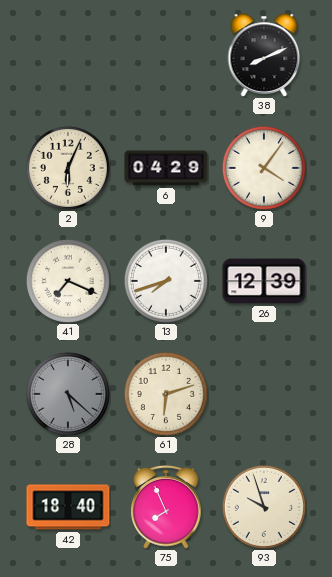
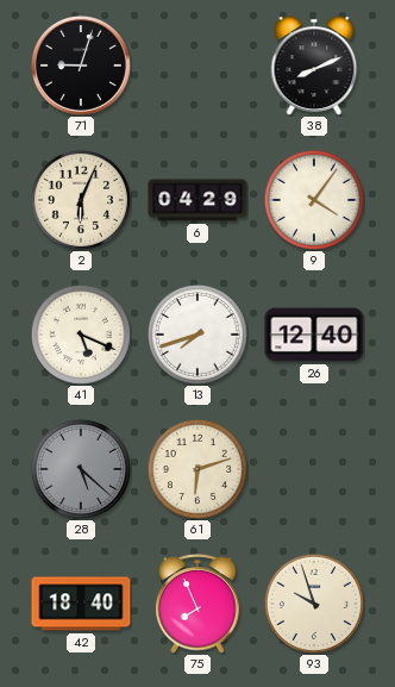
71: none -> 9:03 (81, 65)
41: 7:19 -> 5:19 (81, 335)
26: 12:39 -> 12:40 (314, 335)
